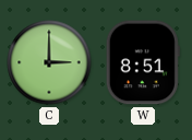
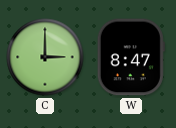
W: 8:51 -> 8:47 (131, 57)
